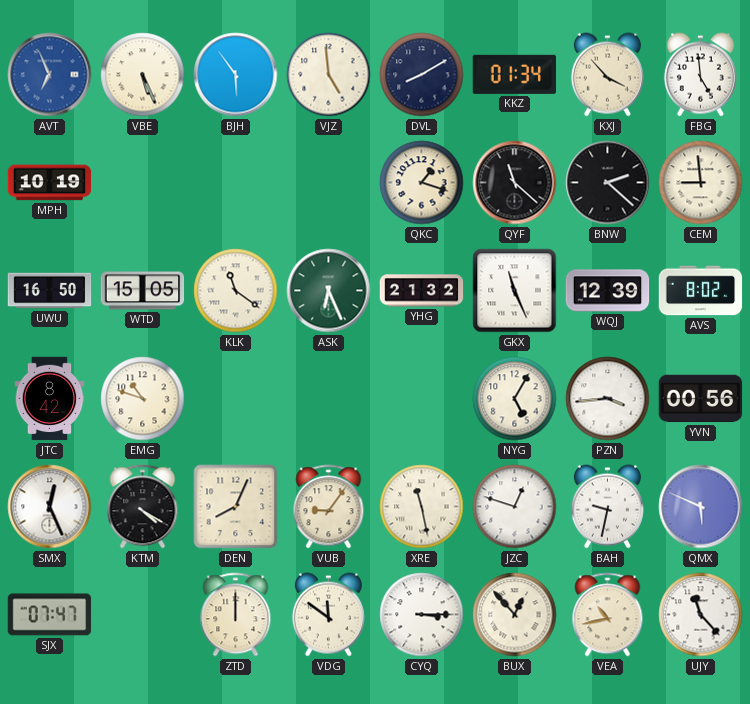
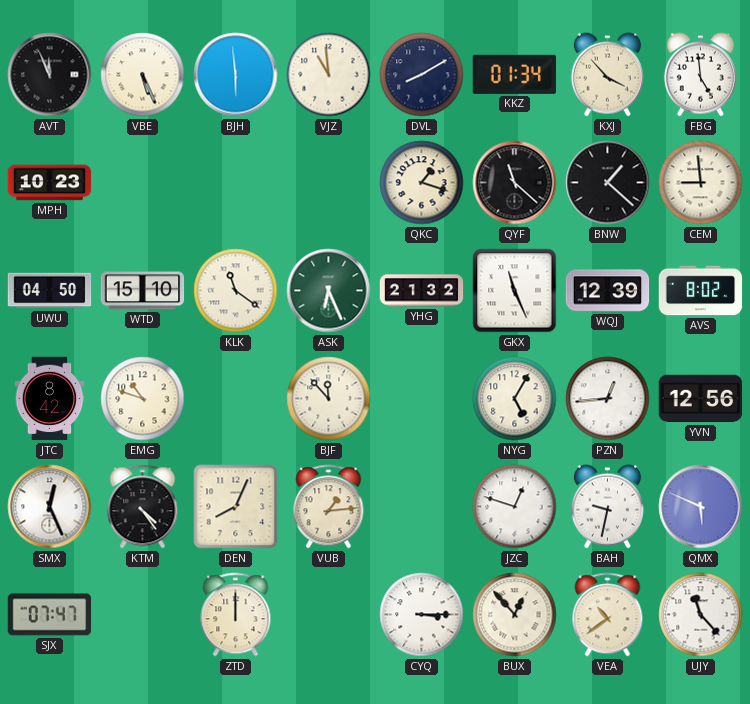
AVT: 6:56 -> 11:56 (50, 75)
AVT dial: blue -> black (50, 75)
BJH: 5:54 -> 5:59 (236, 75)
VJZ: 4:59 -> 10:59 (329, 75)
MPH: 10:19 -> 10:23 (50, 183)
BNW: 2:22 -> 1:22 (608, 183)
UWU: 16:50 -> 04:50 (50, 291)
WTD: 15:05 -> 15:10 (143, 291)
BJF: none -> 11:53 (329, 399)
PZN: 3:44 -> 12:44 (608, 399)
YVN: 00:56 -> 12:56 (701, 399)
KTM: 4:20 -> 4:24 (143, 507)
VUB: 9:06 -> 1:14 (329, 507)
XRE: 11:28 -> none (422, 507)
VDG: 11:51 -> none (328, 615)
VEA: 10:43 -> 10:39 (608, 615)
